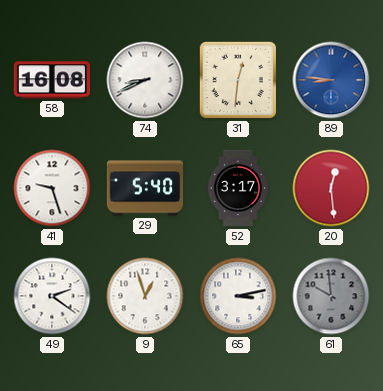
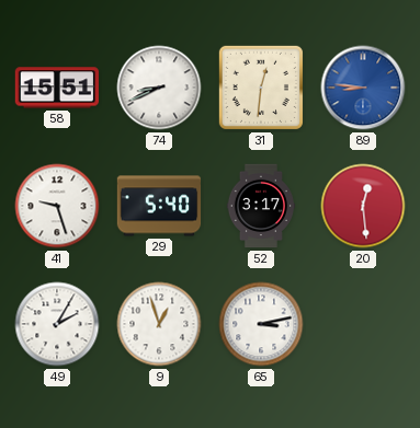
58: 16:08 -> 15:51 (56, 88)
49: 2:21 -> 2:05 (57, 324)
61: 9:59 -> none (331, 296)
